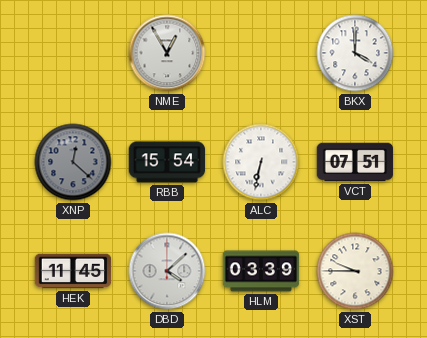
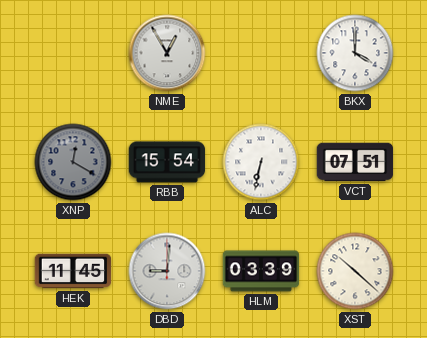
XNP: 12:22 -> 12:20 (73, 162)
DBD: 4:08 -> 9:01 (167, 271)
XST: 9:45 -> 10:22 (355, 271)
